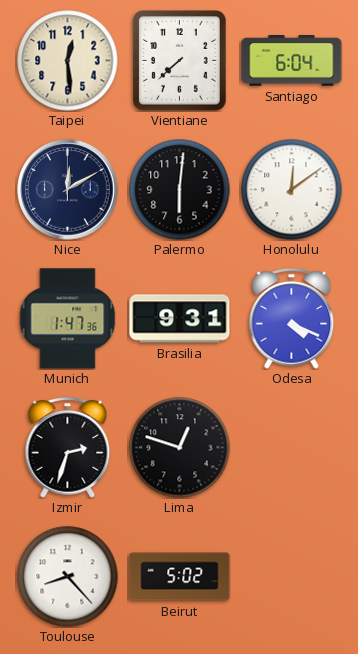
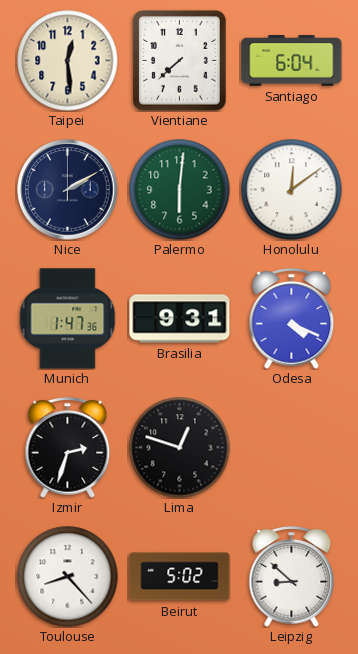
Nice: 12:10 -> 2:10 (68, 190)
Palermo dial: black -> green (180, 190)
Leipzig: none -> 8:52 (292, 577)
